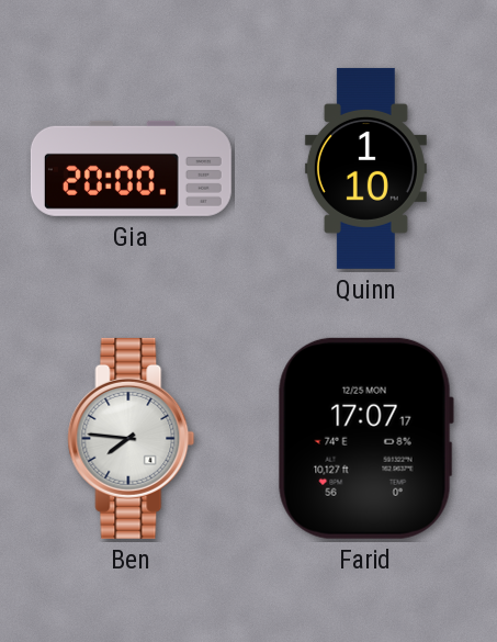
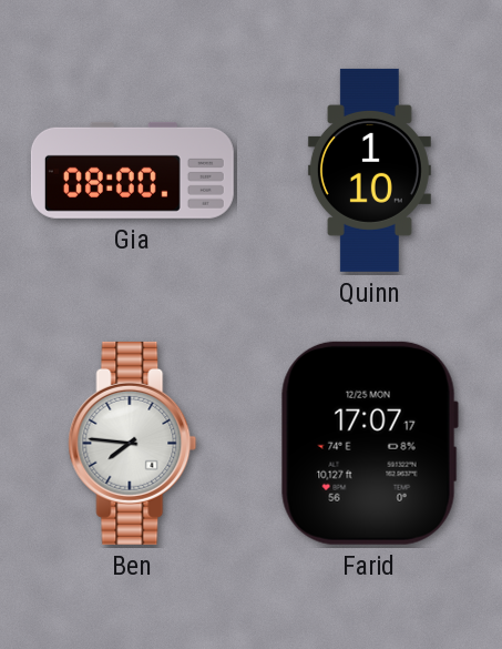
Gia: 20:00 -> 08:00 (132, 170)
